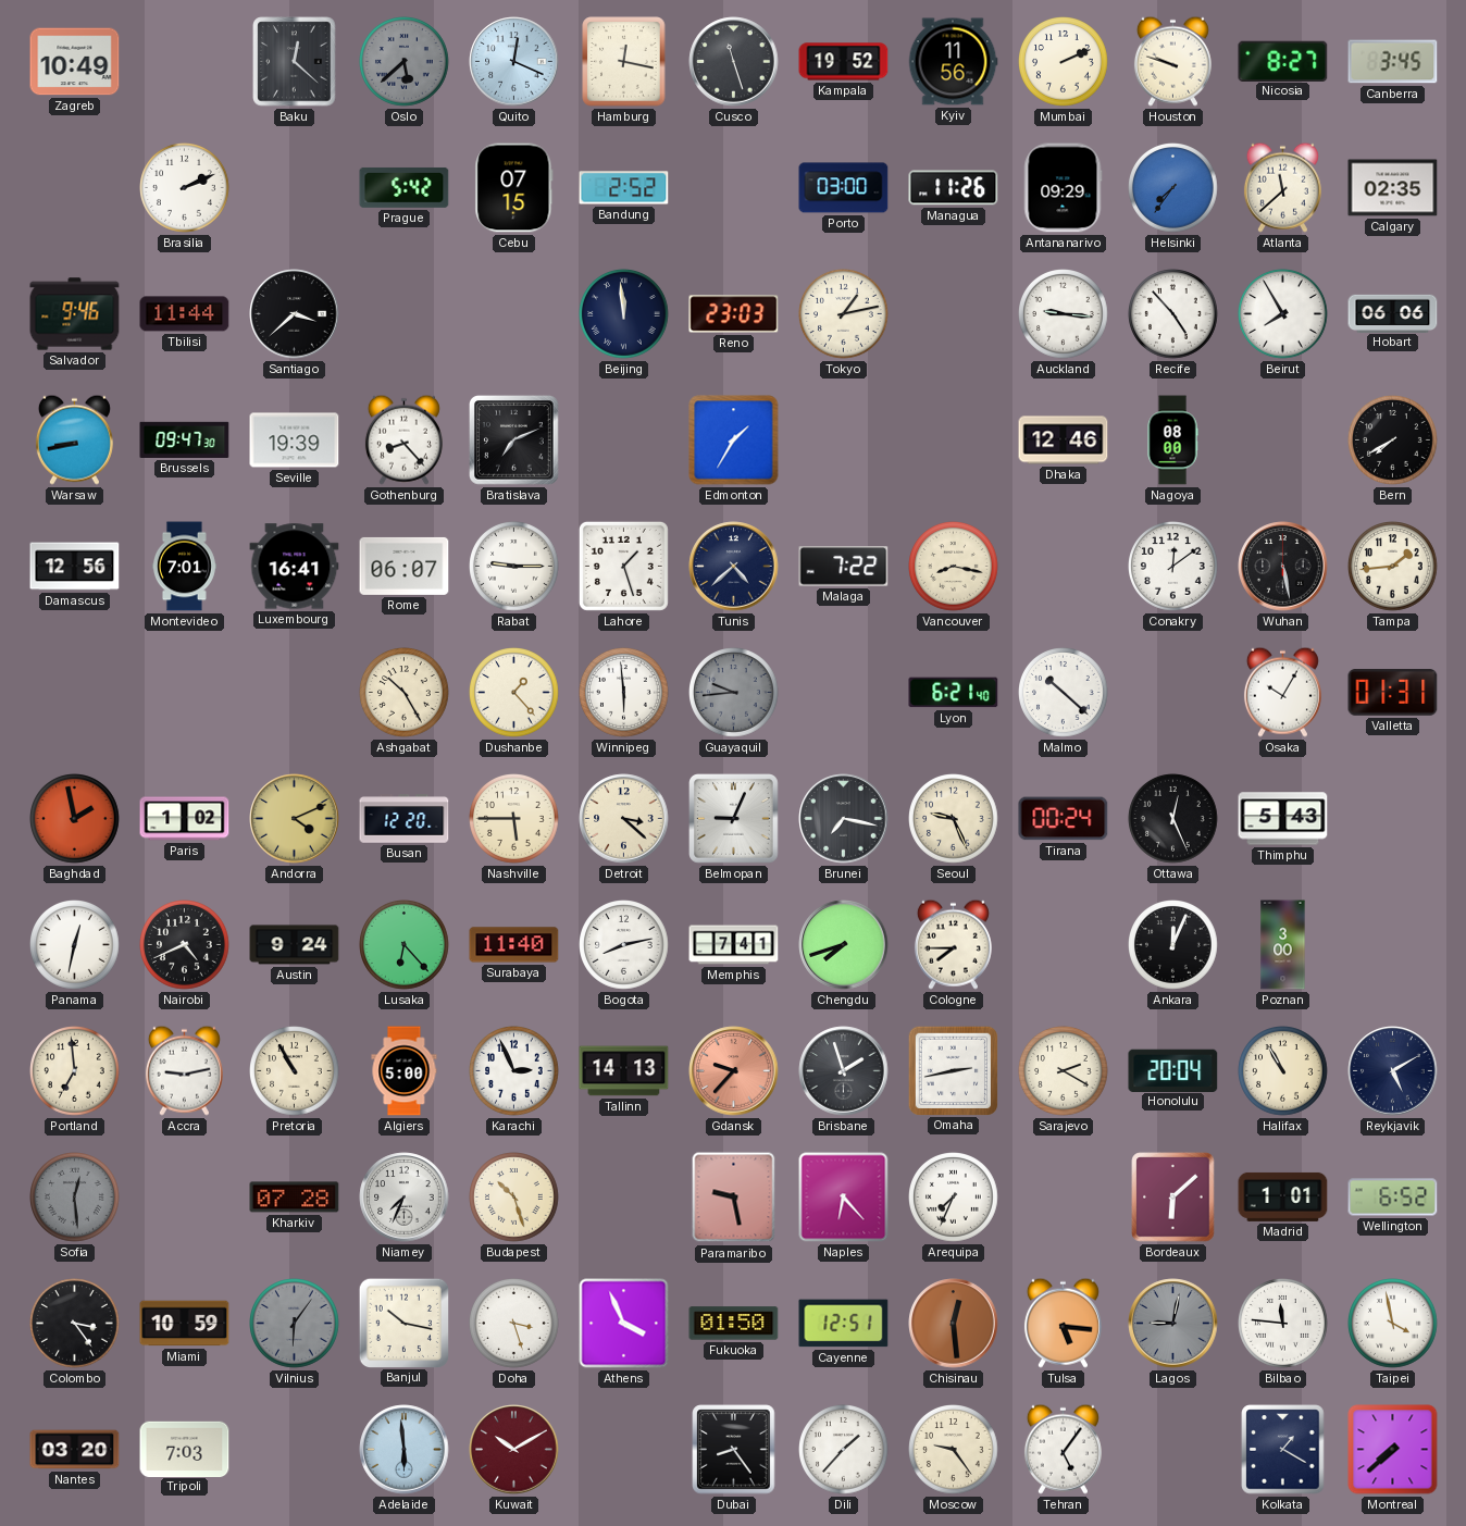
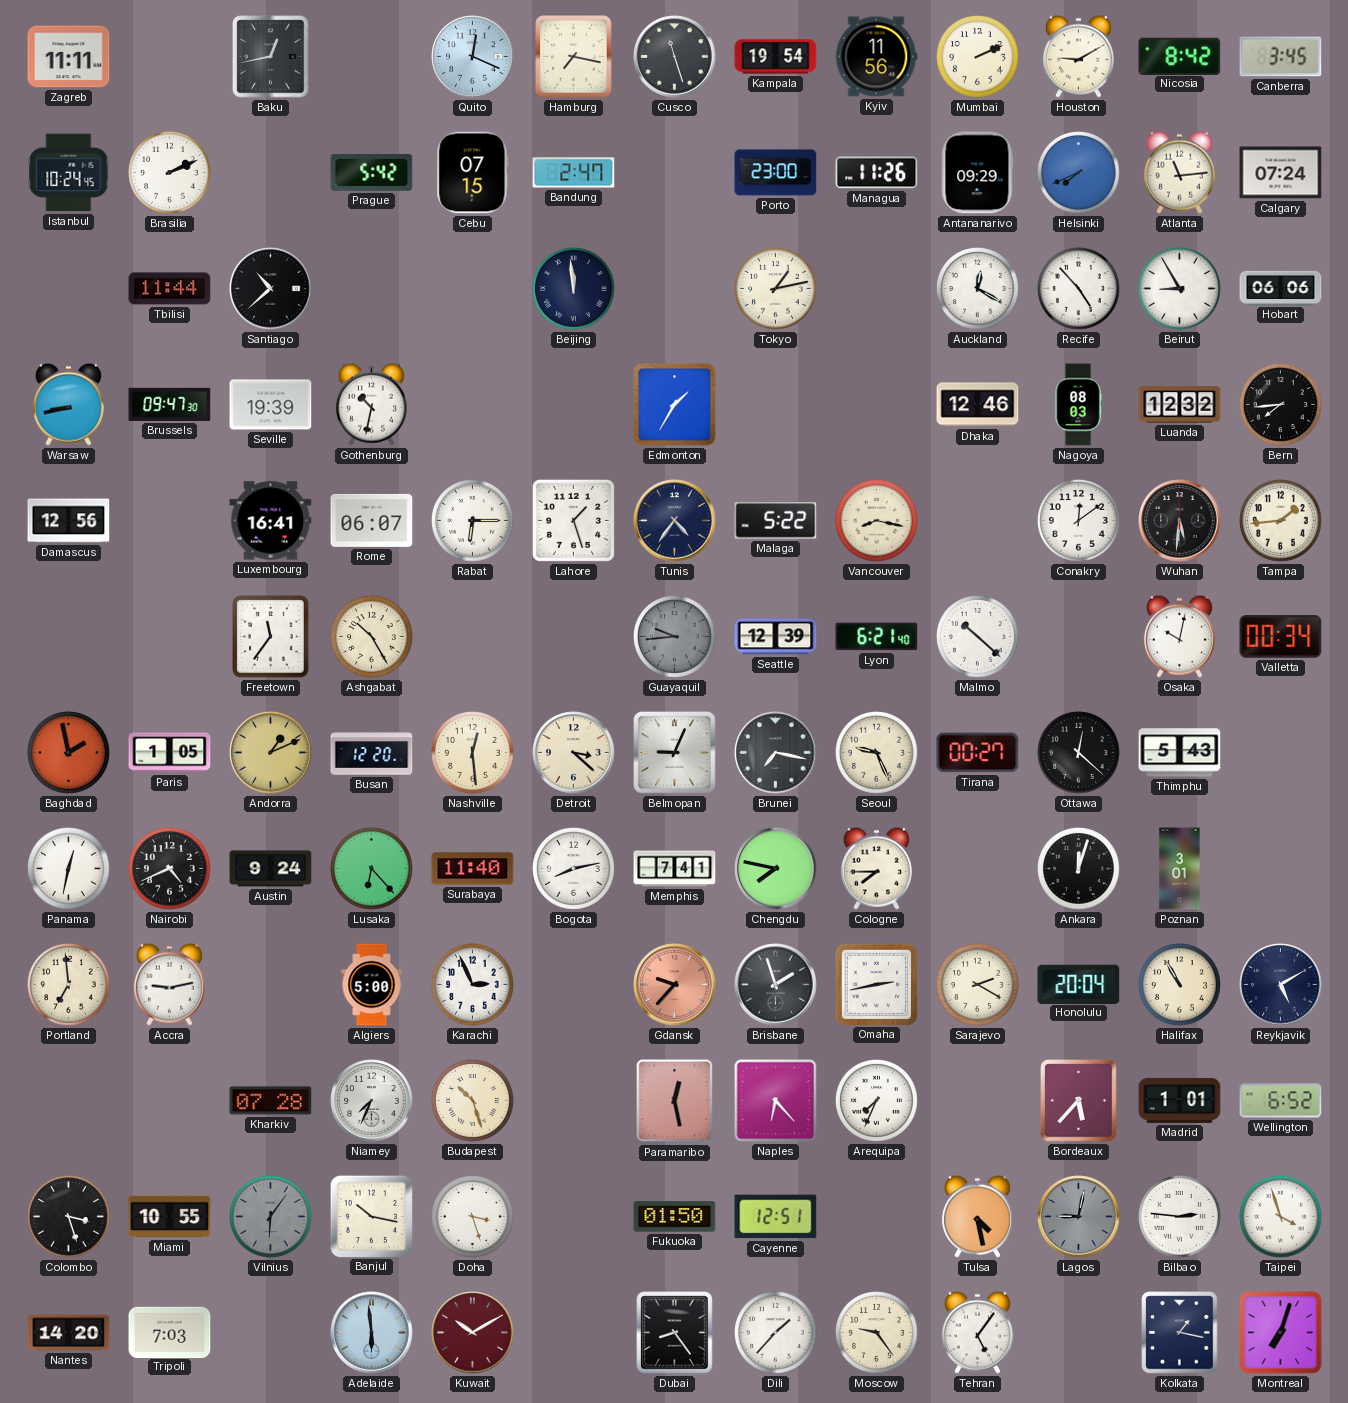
Zagreb: 10:49 -> 11:11 (69, 57)
Baku: 12:22 -> 12:43 (271, 57)
Oslo: 5:38 -> none (405, 62)
Hamburg: 12:17 -> 7:17 (574, 57)
Kampala: 19:52 -> 19:54 (776, 57)
Houston: 9:48 -> 9:10 (1078, 56)
Nicosia: 8:27 -> 8:42 (1180, 56)
Istanbul: none -> 10:24 (69, 173)
Bandung: 2:52 -> 2:47 (574, 173)
Porto: 03:00 -> 23:00 (776, 173)
Helsinki: 7:36 -> 7:41 (1079, 173)
Atlanta: 11:38 -> 11:14 (1179, 172)
Calgary: 02:35 -> 07:24 (1281, 173)
Salvador: 9:46 -> none (75, 314)
Santiago: 3:38 -> 10:38 (271, 289)
Reno: 23:03 -> none (734, 314)
Auckland: 9:16 -> 12:20 (978, 289)
Beirut: 7:55 -> 8:55 (1180, 289)
Gothenburg: 8:23 -> 10:32 (371, 404)
Bratislava: 7:11 -> none (514, 441)
Nagoya: 08:00 -> 08:03 (1078, 405)
Luanda: none -> 12:32 (1180, 405)
Bern: 7:40 -> 7:44 (1281, 405)
Montevideo: 7:01 -> none (184, 567)
Rabat: 9:15 -> 6:15 (473, 521)
Tunis: 4:38 -> 4:36 (675, 521)
Malaga: 7:22 -> 5:22 (776, 521)
Wuhan: 5:28 -> 5:31 (1180, 521)
Freetown: none -> 11:36 (271, 637)
Dushanbe: 1:23 -> none (514, 693)
Winnipeg: 5:59 -> none (624, 693)
Seattle: none -> 12:39 (776, 637)
Osaka: 10:05 -> 10:02 (1179, 636)
Valletta: 01:31 -> 00:34 (1281, 637)
Paris: 1:02 -> 1:05 (170, 753)
Andorra: 4:11 -> 1:11 (271, 753)
Nashville: 5:45 -> 12:29 (473, 753)
Tirana: 00:24 -> 00:27 (978, 753)
Ottawa: 12:26 -> 12:22 (1079, 753)
Chengdu: 7:42 -> 7:47 (776, 869)
Ankara: 12:04 -> 12:03 (1079, 869)
Poznan: 3:00 -> 3:01 (1180, 869)
Pretoria: 10:55 -> none (295, 1071)
Tallinn: 14:13 -> none (624, 1071)
Sofia: 12:29 -> none (75, 1198)
Paramaribo: 9:28 -> 12:28 (675, 1101)
Bordeaux: 6:08 -> 5:37 (1079, 1101)
Colombo: 3:24 -> 3:27 (69, 1217)
Miami: 10:59 -> 10:55 (170, 1217)
Athens: 3:56 -> none (624, 1324)
Chisinau: 12:29 -> none (954, 1324)
Tulsa: 5:16 -> 4:28 (977, 1216)
Bilbao: 11:46 -> 2:46 (1180, 1217)
Taipei: 3:58 -> 3:57 (1281, 1217)
Nantes: 03:20 -> 14:20 (69, 1333)
Kolkata: 1:20 -> 1:17 (1180, 1333)
Montreal: 7:38 -> 7:03 (1281, 1333)
